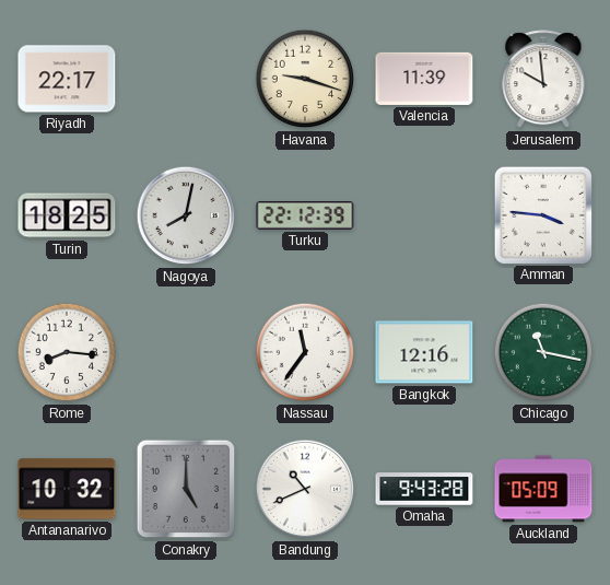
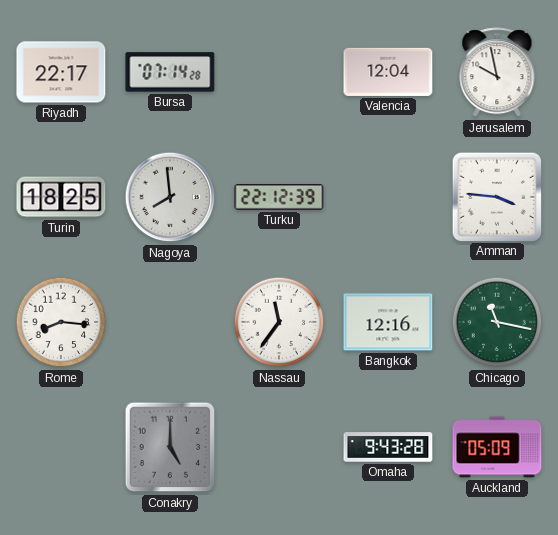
Bursa: none -> 07:14 (170, 72)
Havana: 9:18 -> none (305, 79)
Valencia: 11:39 -> 12:04 (388, 72)
Jerusalem: 9:59 -> 9:58 (497, 73)
Nagoya: 8:02 -> 7:59 (170, 197)
Antananarivo: 10:32 -> none (67, 489)
Bandung: 10:41 -> none (305, 489)
